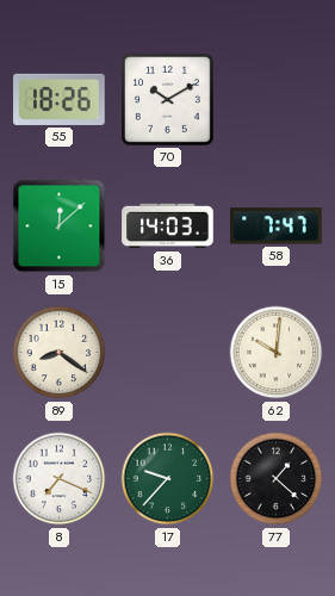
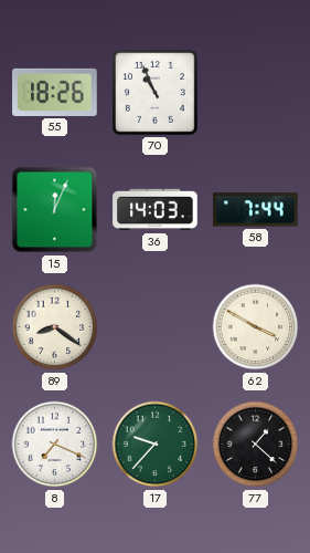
70: 10:10 -> 10:56 (154, 92)
15: 12:08 -> 12:04 (55, 210)
58: 7:47 -> 7:44 (256, 210)
62: 10:01 -> 3:50 (256, 327)
